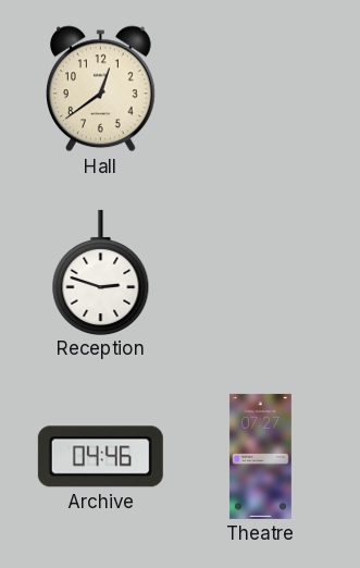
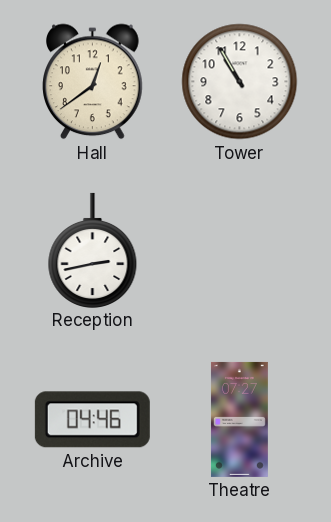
Tower: none -> 10:55 (240, 82)
Reception: 2:48 -> 2:43 (93, 250)
